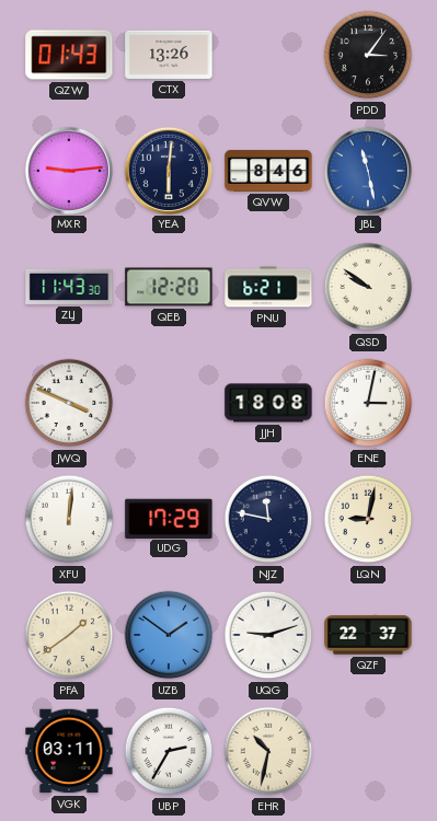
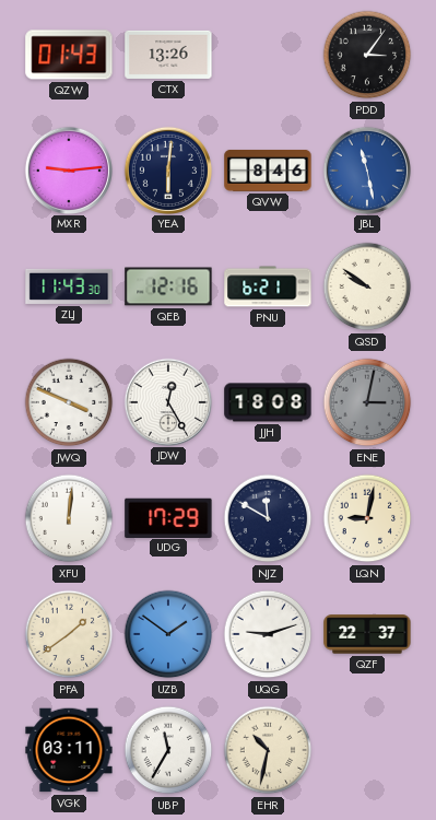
QEB: 12:20 -> 12:16 (168, 286)
JDW: none -> 12:25 (167, 401)
ENE dial: white -> grey (367, 402)
NJZ: 11:47 -> 11:50 (268, 518)
UBP: 2:35 -> 11:35 (168, 750)
